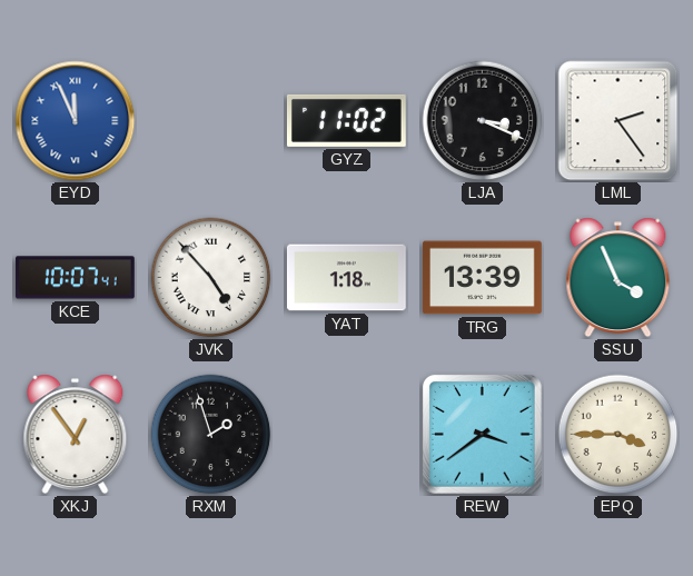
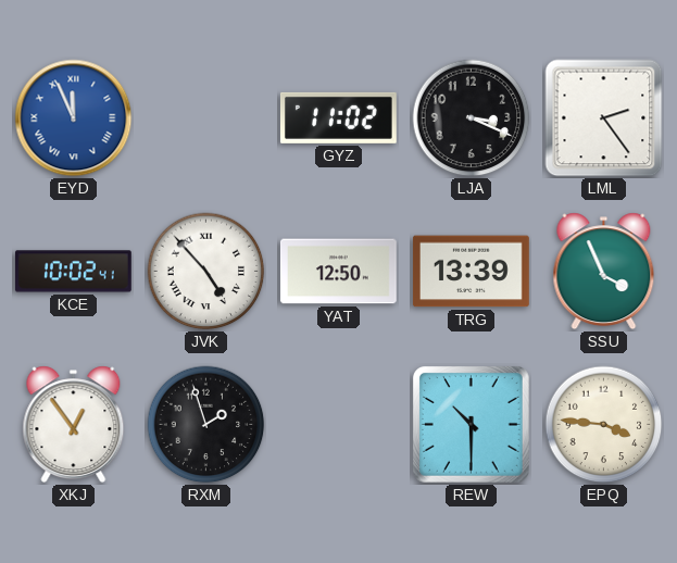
KCE: 10:07 -> 10:02 (73, 272)
YAT: 1:18 -> 12:50 (338, 272)
REW: 3:39 -> 10:30 (472, 425)
EPQ: 3:45 -> 3:46 (604, 425)
